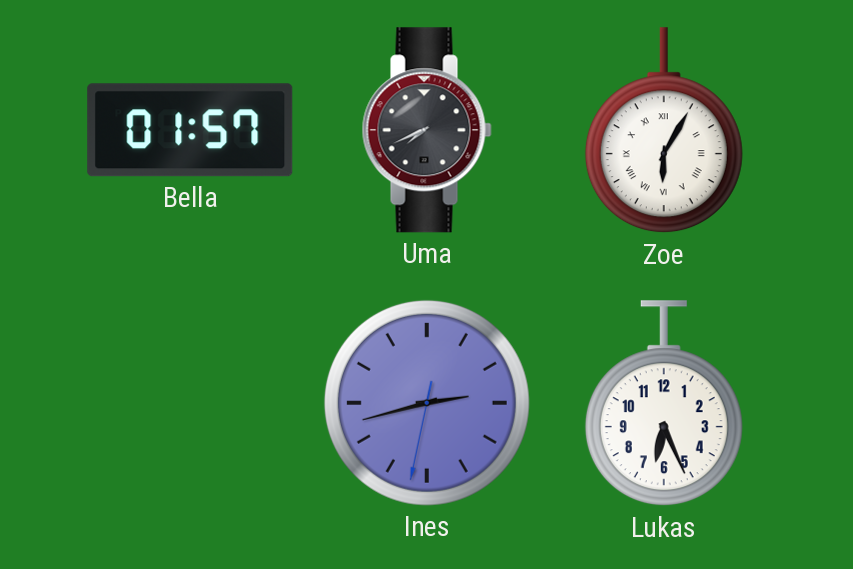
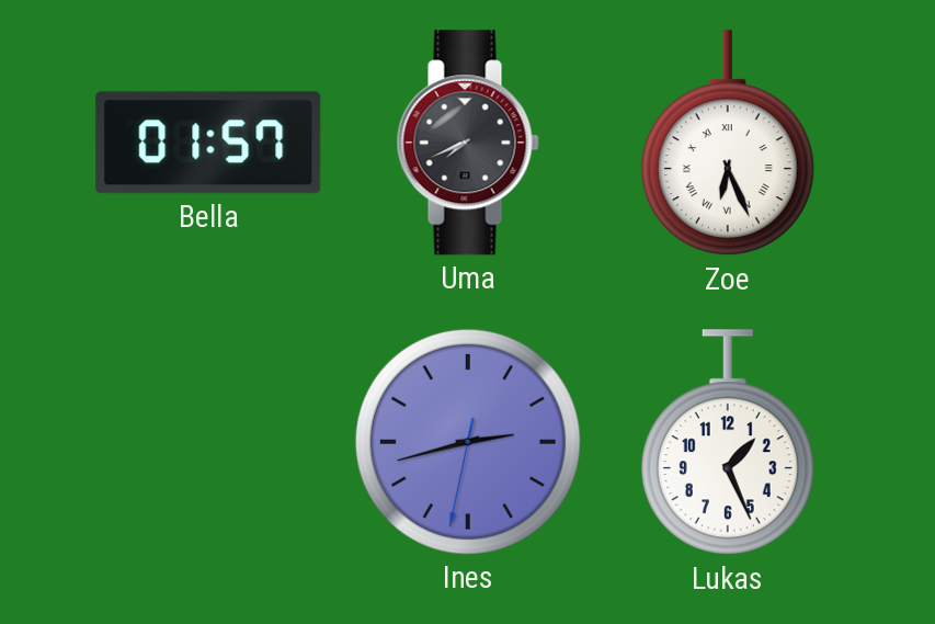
Zoe: 6:05 -> 6:26 (728, 144)
Lukas: 6:26 -> 1:26 (728, 443)
